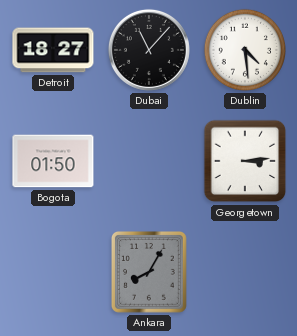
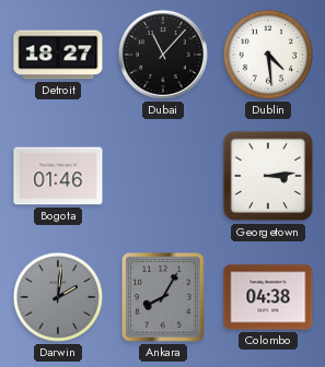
Bogota: 01:50 -> 01:46 (58, 176)
Darwin: none -> 2:01 (58, 297)
Colombo: none -> 04:38 (268, 297)
